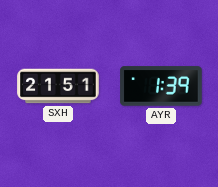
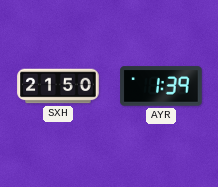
SXH: 21:51 -> 21:50 (58, 86)
